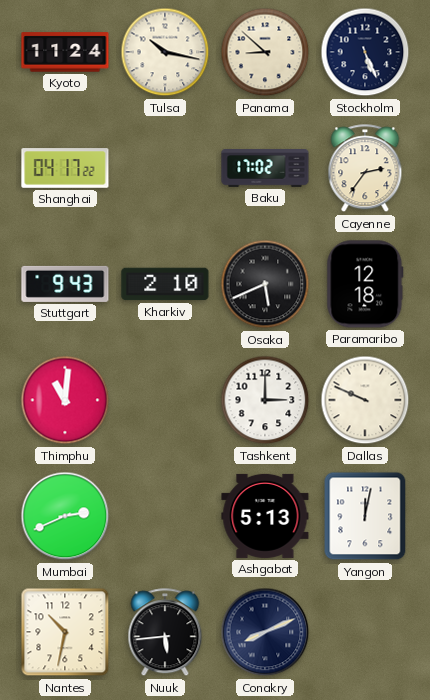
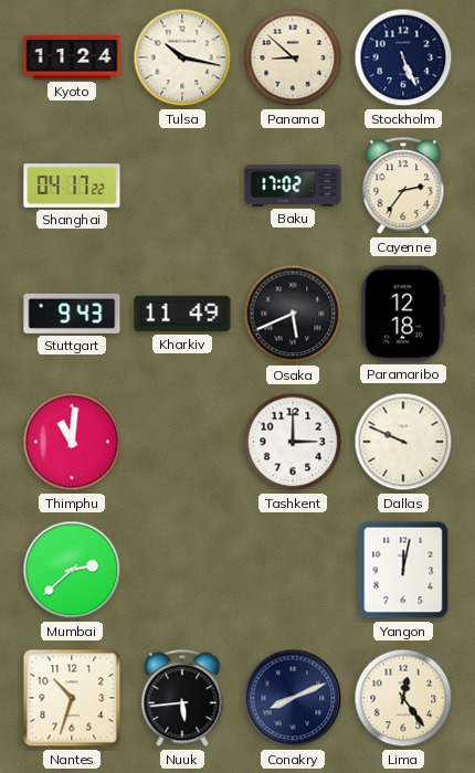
Kharkiv: 2:10 -> 11:49 (182, 314)
Mumbai: 2:41 -> 2:38 (72, 570)
Ashgabat: 5:13 -> none (265, 516)
Nantes: 10:32 -> 10:33 (72, 698)
Lima: none -> 12:24 (403, 698)
